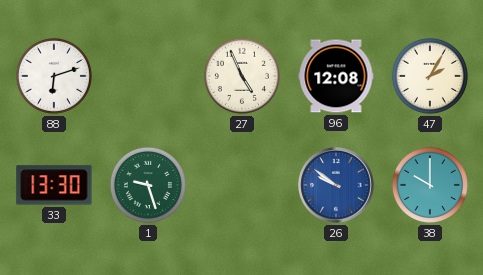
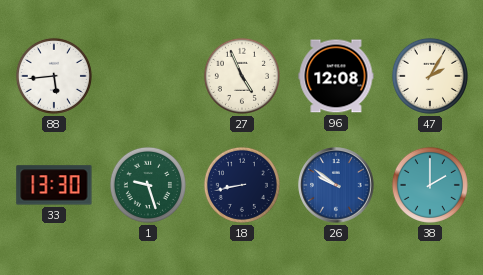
88: 6:12 -> 5:44 (54, 76)
18: none -> 8:43 (242, 185)
38: 10:00 -> 2:00 (430, 185)
